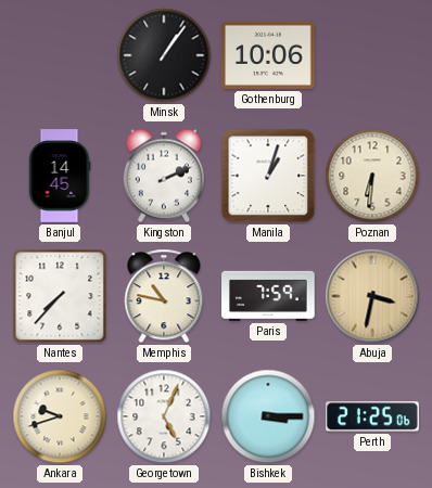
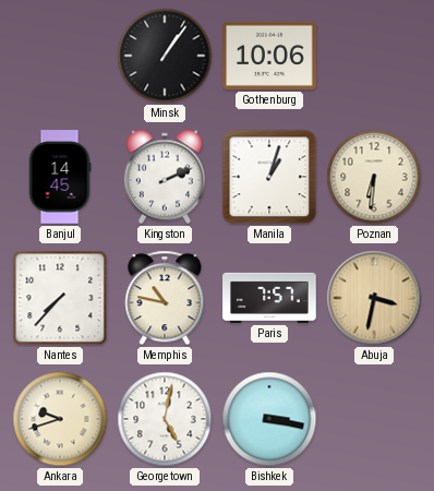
Paris: 7:59 -> 7:57 (269, 298)
Georgetown: 5:04 -> 5:02 (165, 419)
Bishkek: 3:15 -> 3:17 (269, 419)
Perth: 21:25 -> none (372, 416)
